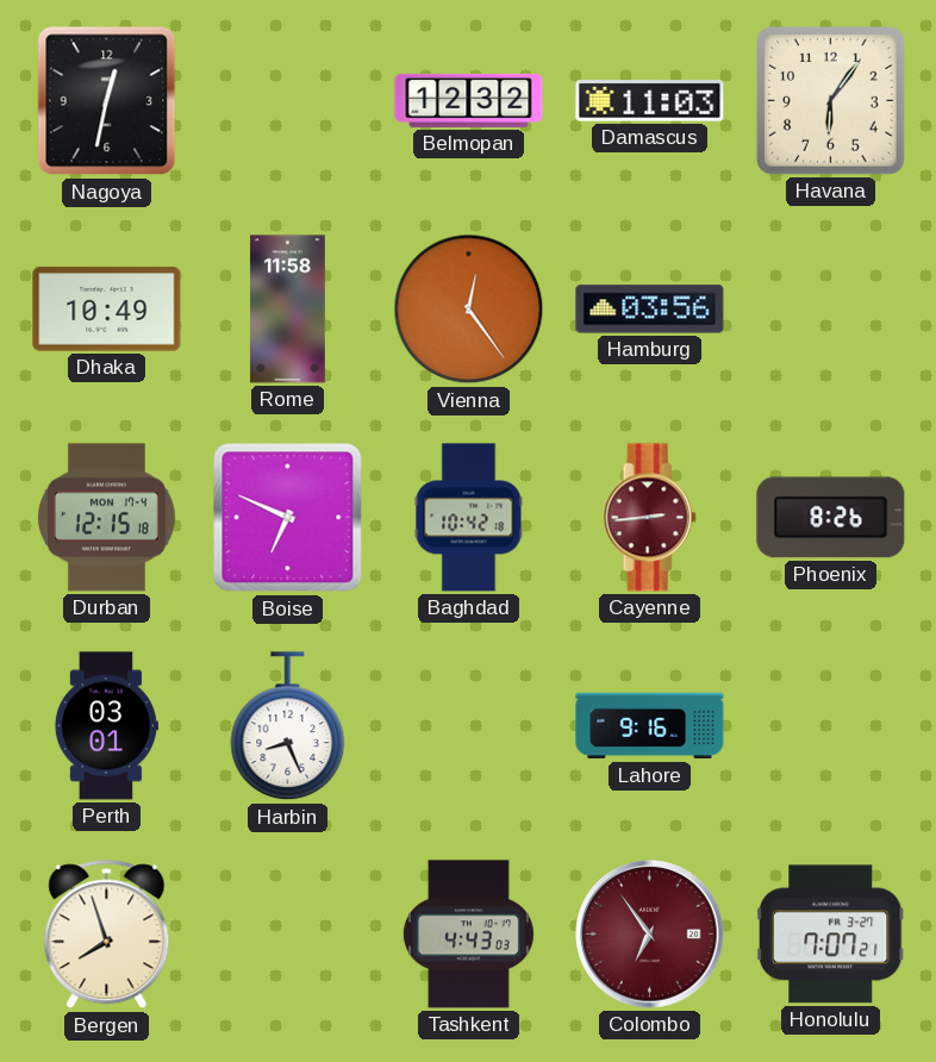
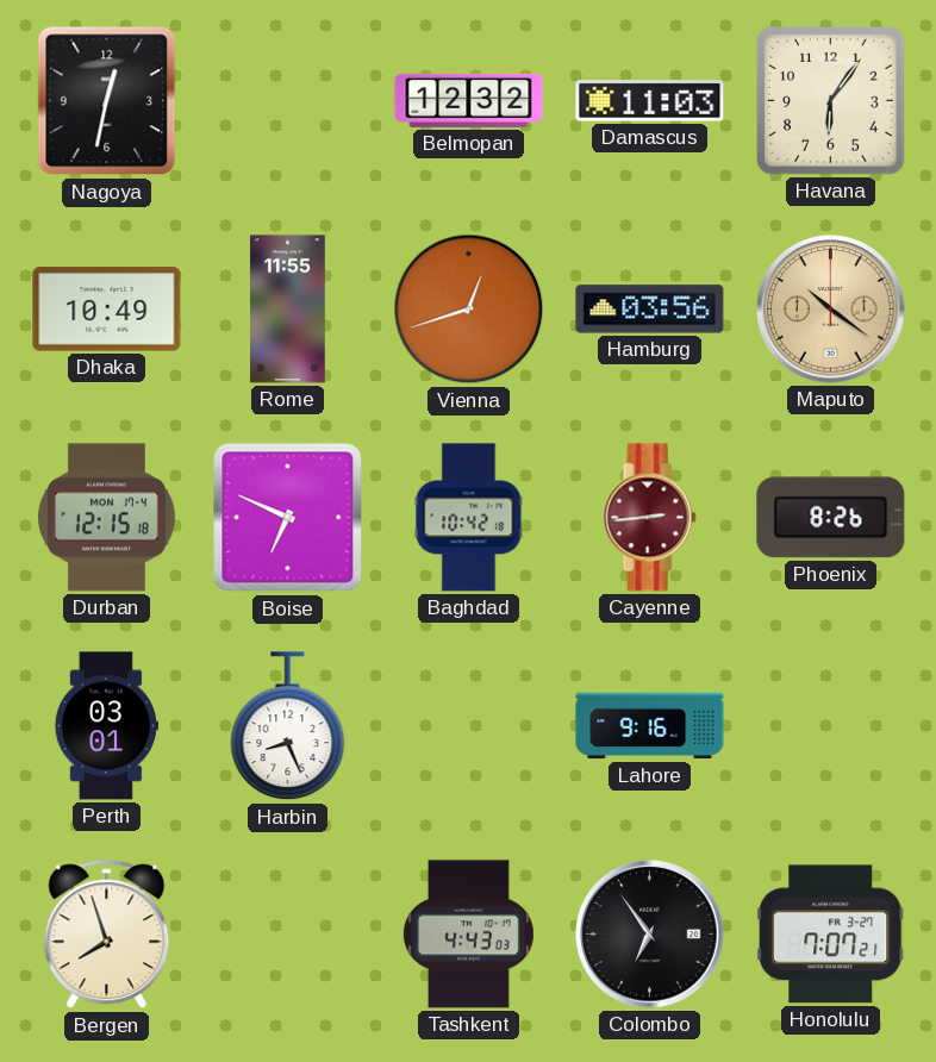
Rome: 11:58 -> 11:55 (288, 310)
Vienna: 12:24 -> 12:42 (469, 310)
Maputo: none -> 10:21 (831, 310)
Colombo dial: burgundy -> black (650, 935)
